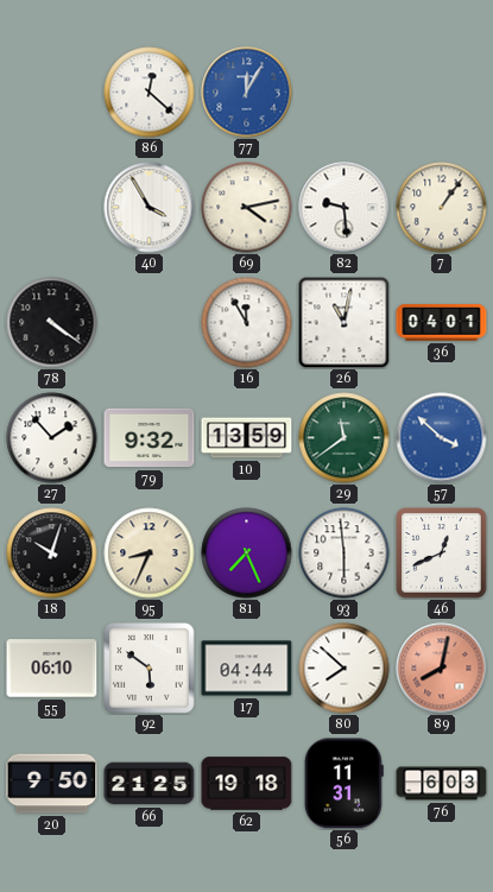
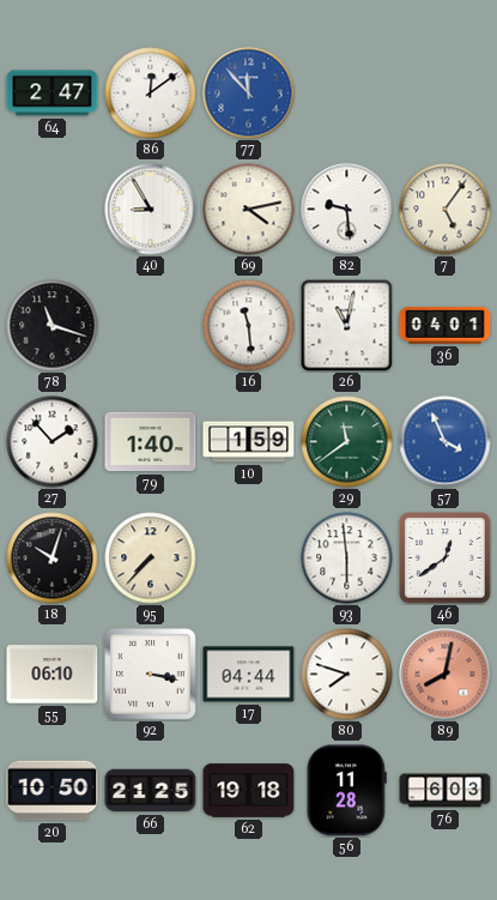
64: none -> 2:47 (53, 93)
86: 12:22 -> 12:09 (151, 93)
77: 12:05 -> 11:53 (249, 93)
40: 3:55 -> 8:55 (151, 210)
7: 1:06 -> 5:06 (446, 210)
78: 4:21 -> 11:18 (53, 326)
16: 11:55 -> 11:29 (249, 326)
79: 9:32 -> 1:40 (151, 442)
10: 13:59 -> 1:59 (249, 442)
57: 3:52 -> 3:56 (446, 442)
95: 8:34 -> 7:37 (151, 558)
81: 7:26 -> none (247, 553)
46: 12:41 -> 12:39 (446, 558)
92: 5:51 -> 3:17 (151, 675)
80: 7:52 -> 7:48 (347, 675)
20: 9:50 -> 10:50 (53, 791)
56: 11:31 -> 11:28 (346, 791)
